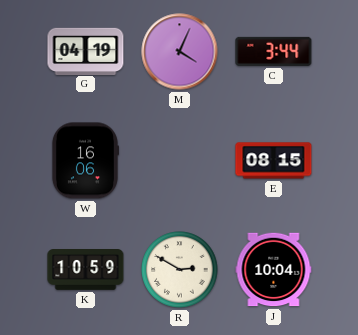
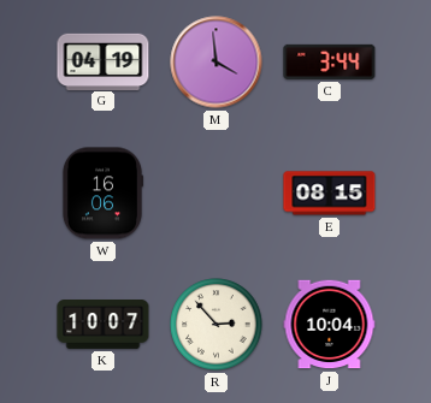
M: 4:04 -> 3:59 (217, 63)
K: 10:59 -> 10:07 (104, 325)
R: 2:50 -> 2:53 (217, 325)
